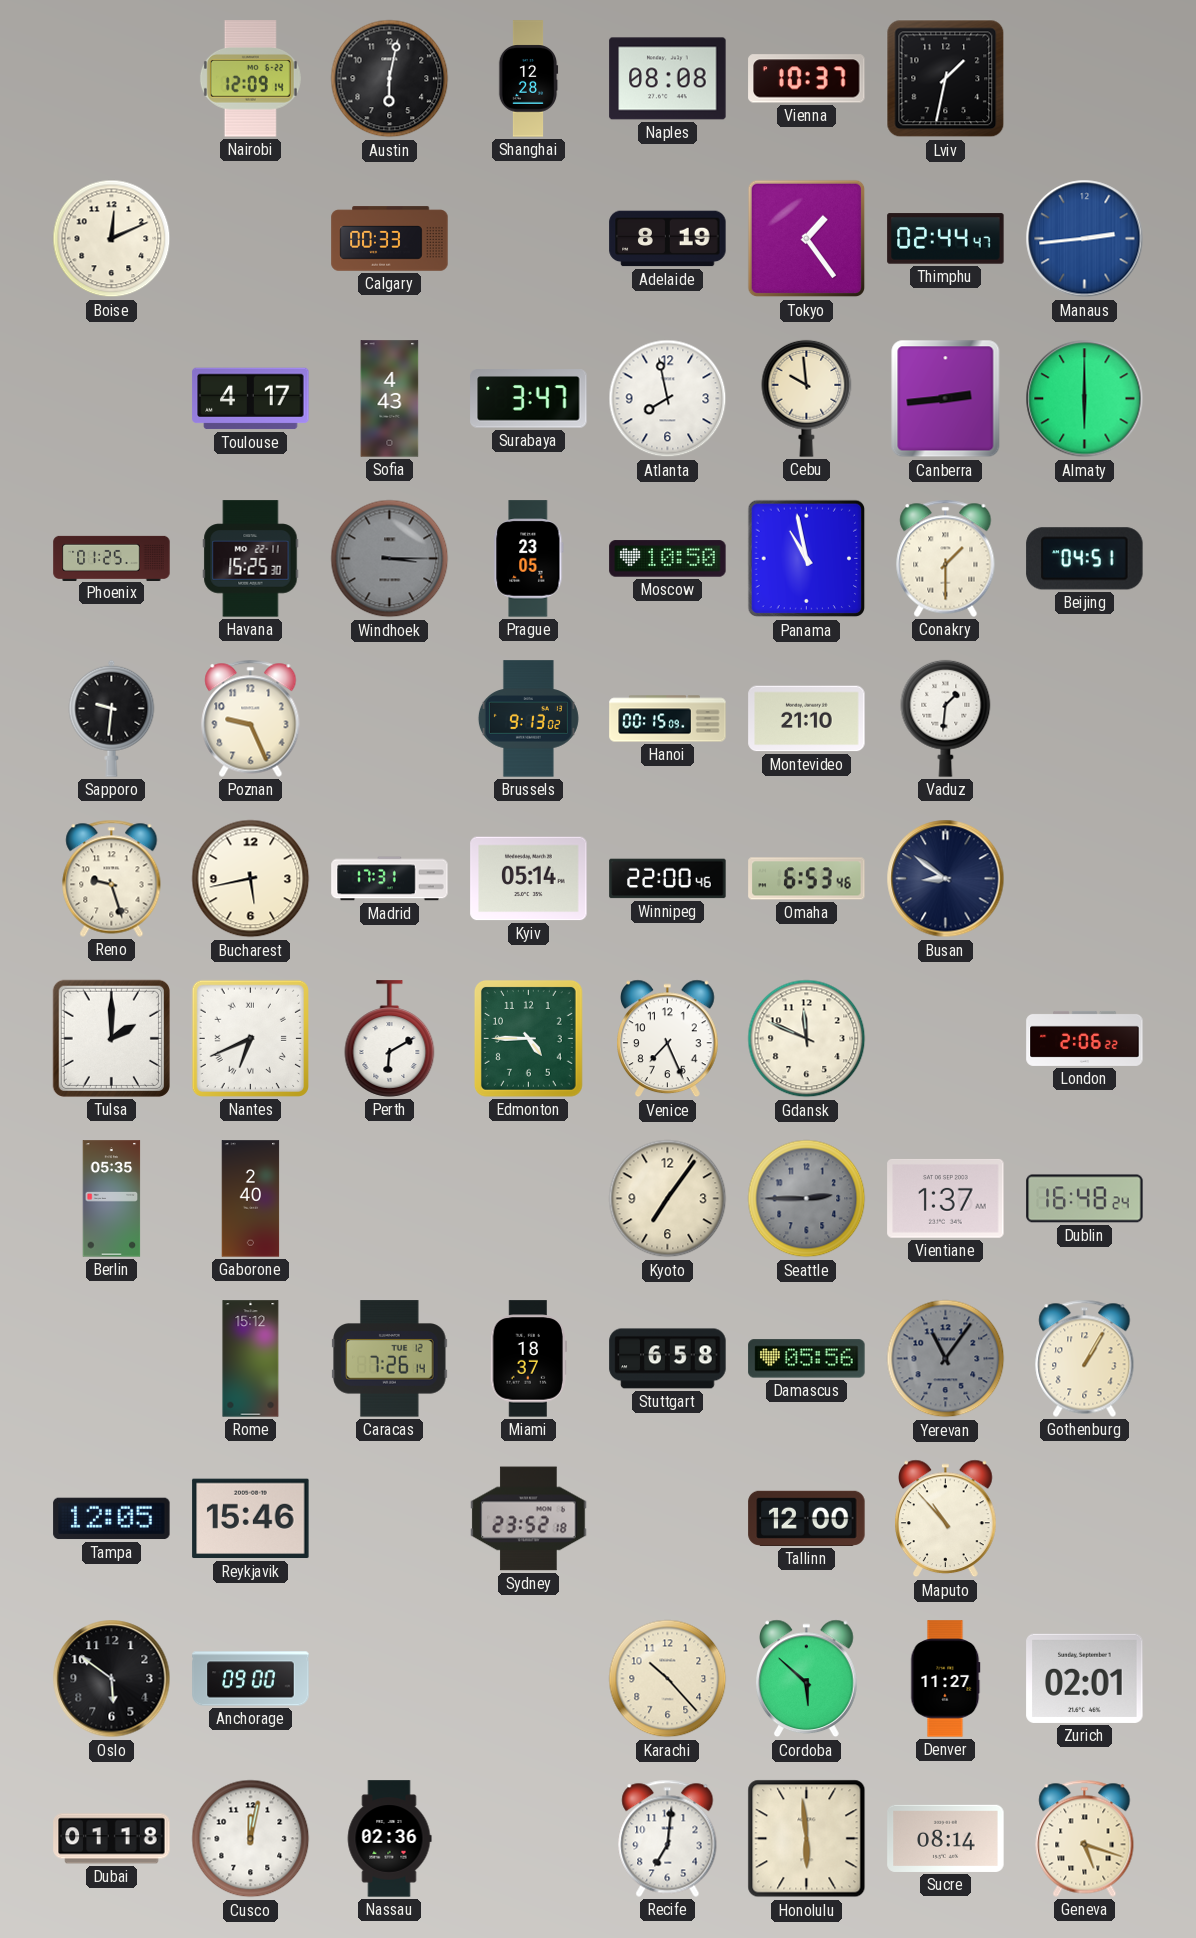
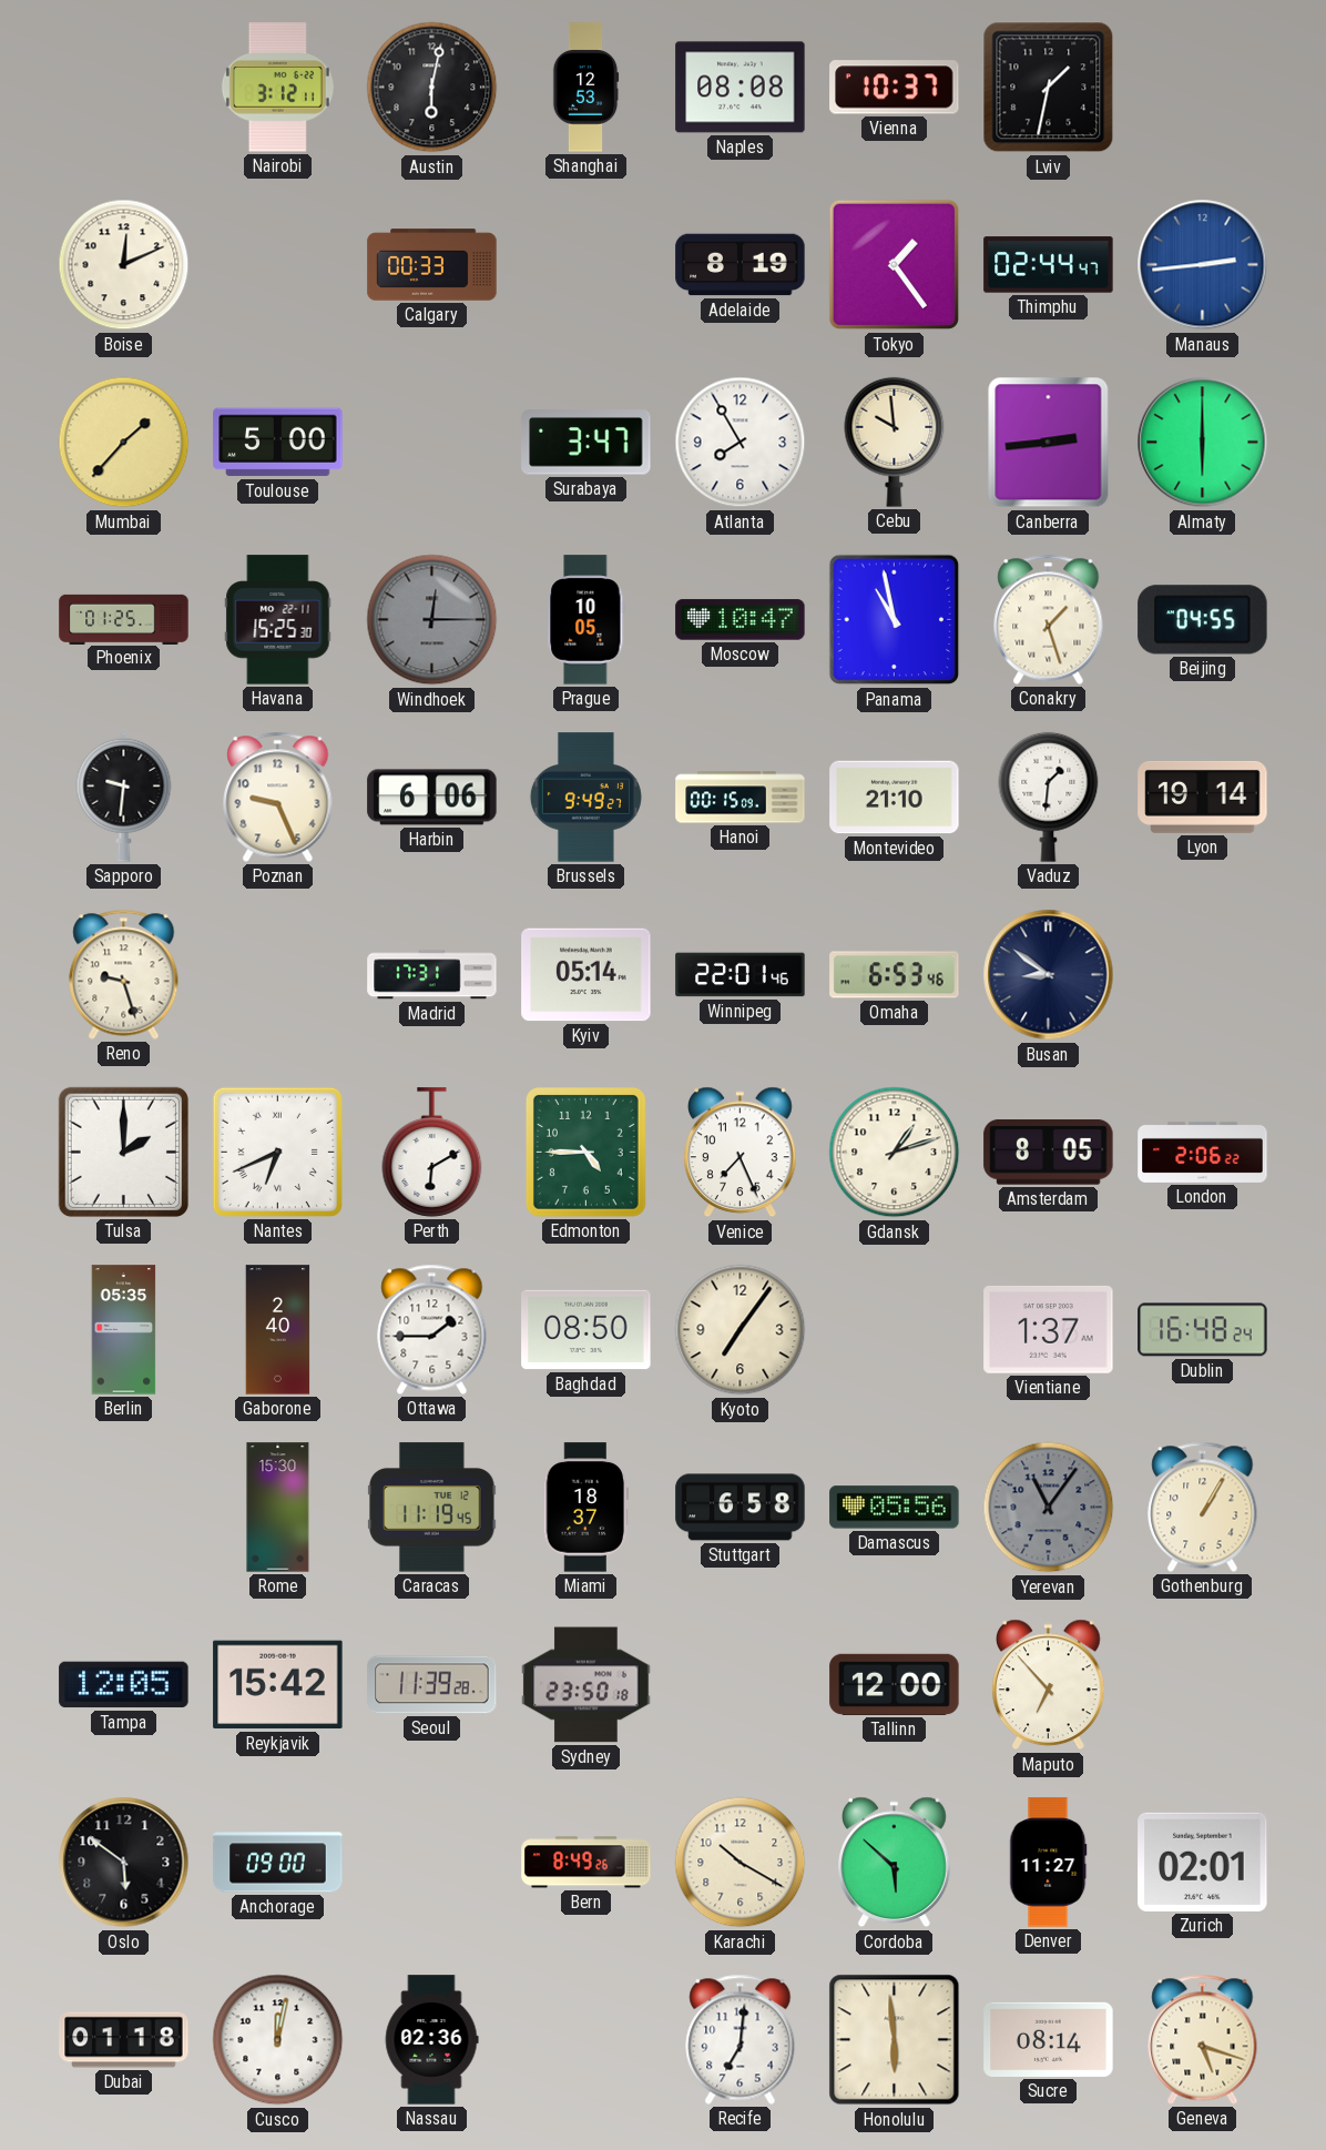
Nairobi: 12:09 -> 3:12 (277, 88)
Shanghai: 12:28 -> 12:53 (585, 88)
Mumbai: none -> 1:37 (124, 443)
Toulouse: 4:17 -> 5:00 (278, 443)
Sofia: 4:43 -> none (390, 399)
Atlanta: 7:58 -> 7:55 (741, 443)
Windhoek: 3:15 -> 12:15 (432, 620)
Prague: 23:05 -> 10:05 (586, 620)
Moscow: 10:50 -> 10:47 (741, 620)
Conakry: 1:30 -> 1:27 (1049, 619)
Beijing: 04:51 -> 04:55 (1203, 620)
Harbin: none -> 6:06 (432, 798)
Brussels: 9:13 -> 9:49 (585, 798)
Lyon: none -> 19:14 (1203, 797)
Bucharest: 5:43 -> none (251, 879)
Winnipeg: 22:00 -> 22:01 (741, 975)
Gdansk: 11:49 -> 1:12 (895, 1153)
Amsterdam: none -> 8:05 (1049, 1153)
Ottawa: none -> 1:45 (432, 1329)
Baghdad: none -> 08:50 (586, 1330)
Seattle: 2:45 -> none (807, 1199)
Rome: 15:12 -> 15:30 (278, 1508)
Caracas: 7:26 -> 11:19 (432, 1508)
Reykjavik: 15:46 -> 15:42 (278, 1685)
Seoul: none -> 11:39 (432, 1685)
Sydney: 23:52 -> 23:50 (586, 1685)
Maputo: 10:53 -> 6:53 (1049, 1685)
Bern: none -> 8:49 (586, 1863)
Karachi: 10:23 -> 10:20 (741, 1863)
